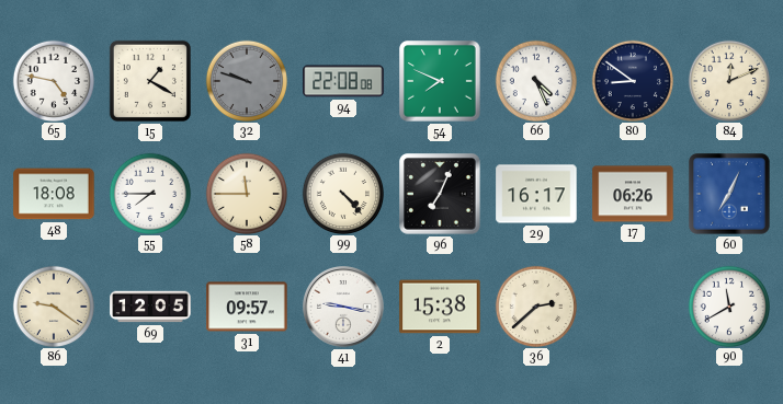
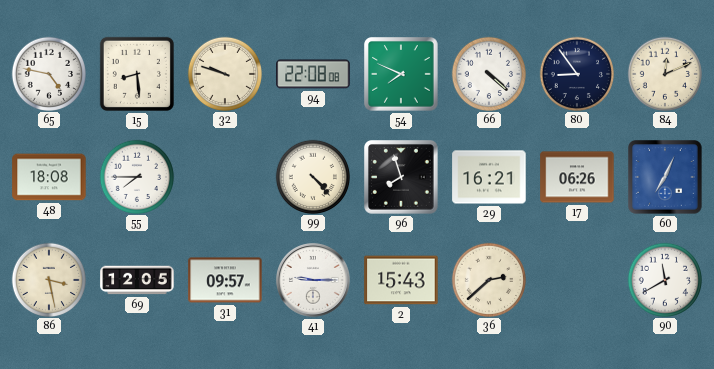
15: 1:20 -> 8:29 (137, 74)
32 dial: grey -> cream (224, 73)
66: 4:26 -> 4:22 (488, 73)
80: 8:51 -> 8:54 (576, 73)
58: 11:45 -> none (246, 193)
96: 7:04 -> 7:57 (401, 177)
29: 16:17 -> 16:21 (489, 177)
86: 9:21 -> 3:28 (48, 279)
41: 9:17 -> 9:15 (314, 281)
2: 15:38 -> 15:43 (401, 280)
